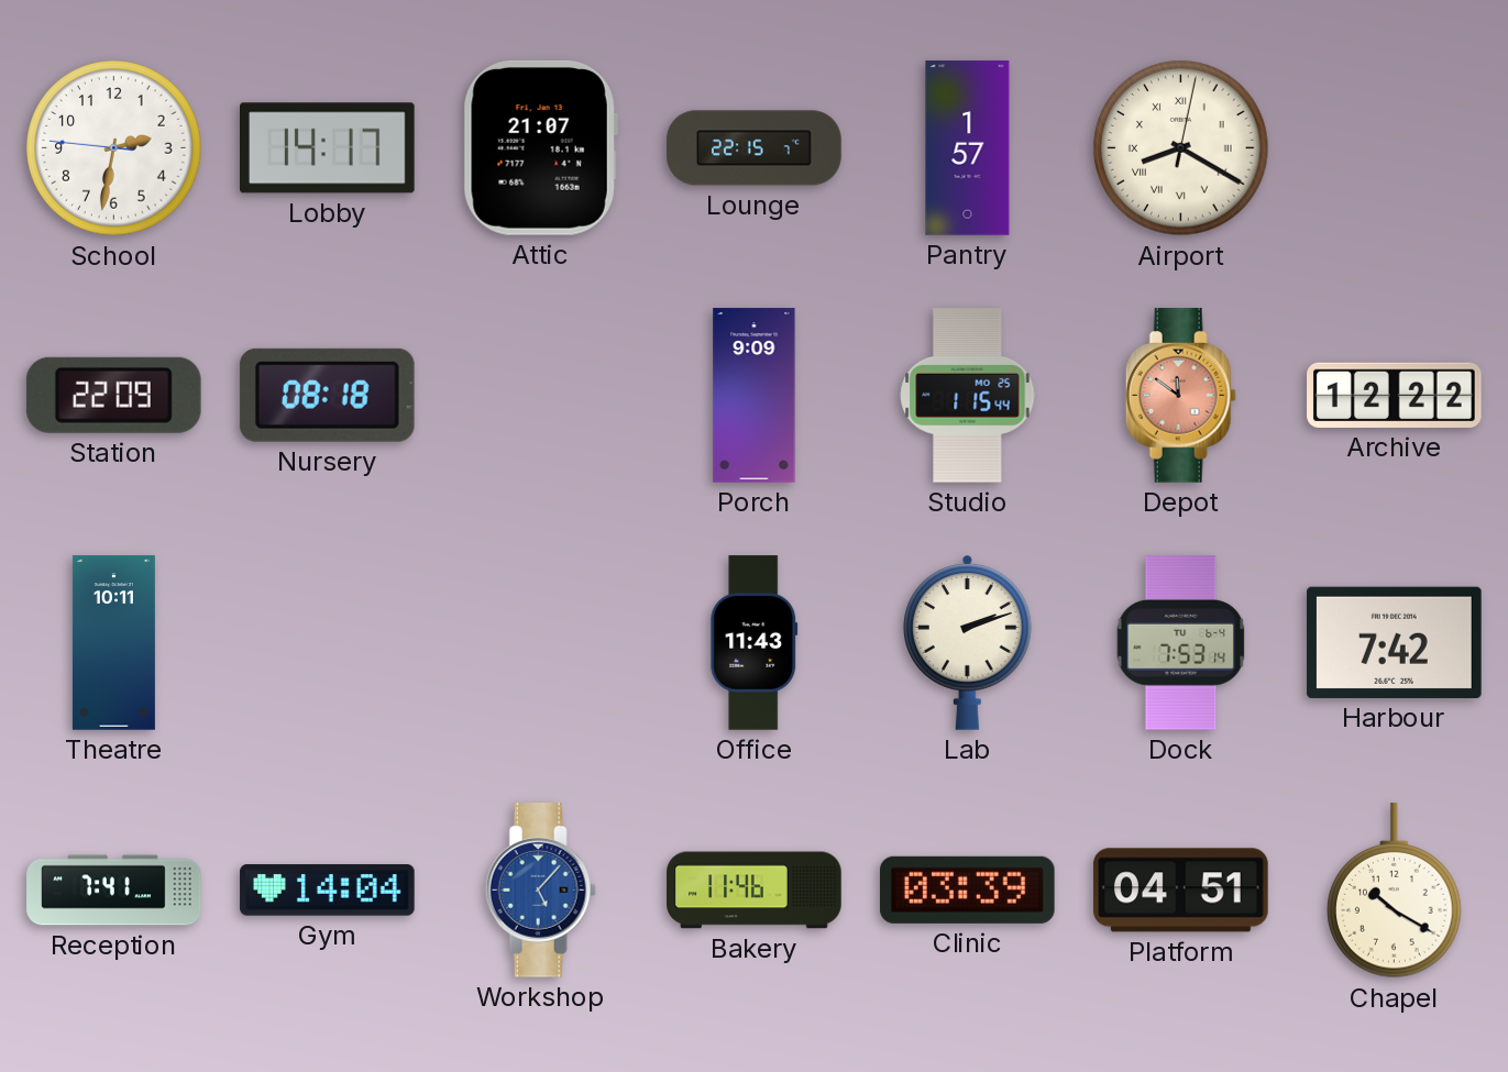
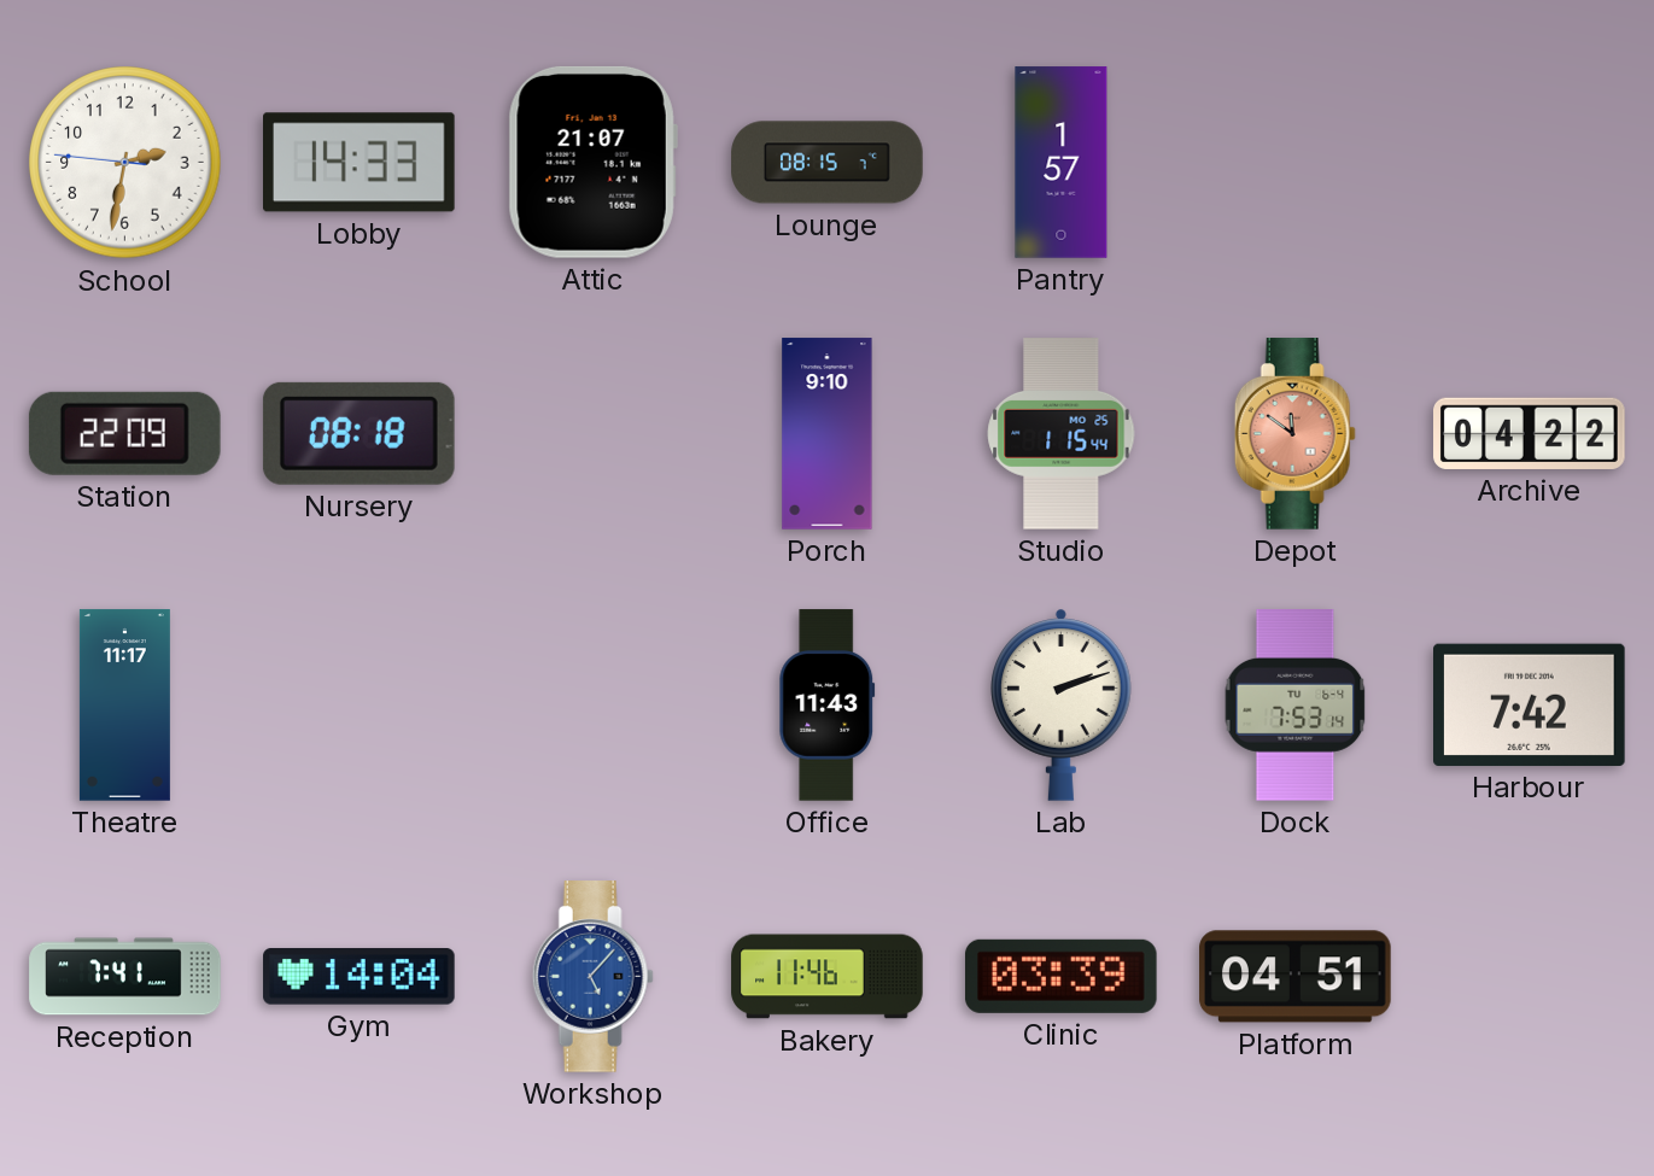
Lobby: 14:17 -> 14:33 (360, 163)
Lounge: 22:15 -> 08:15 (828, 163)
Airport: 8:20 -> none (1181, 148)
Porch: 9:09 -> 9:10 (828, 434)
Archive: 12:22 -> 04:22 (1530, 433)
Theatre: 10:11 -> 11:17 (124, 706)
Chapel: 10:20 -> none (1395, 891)
